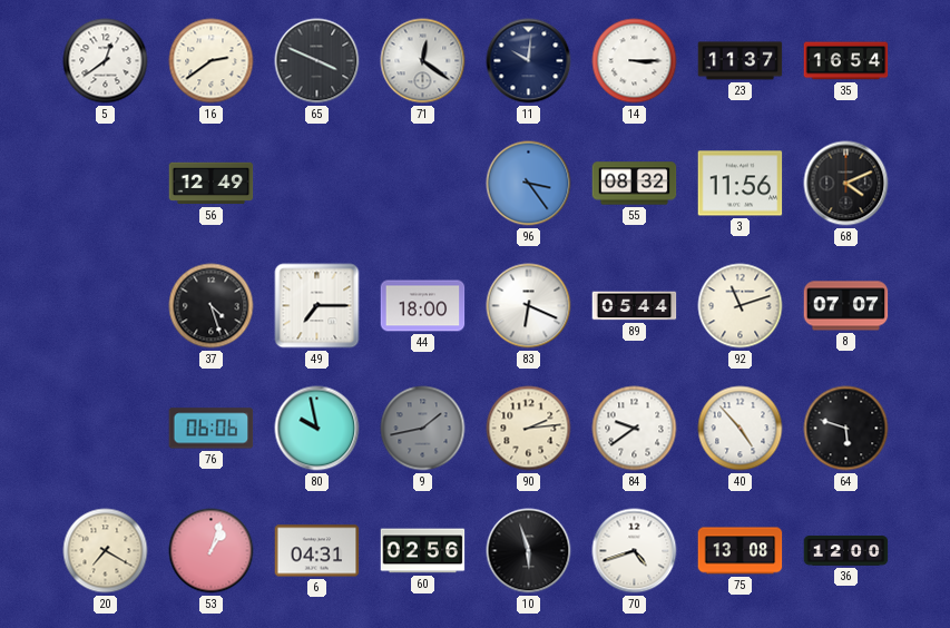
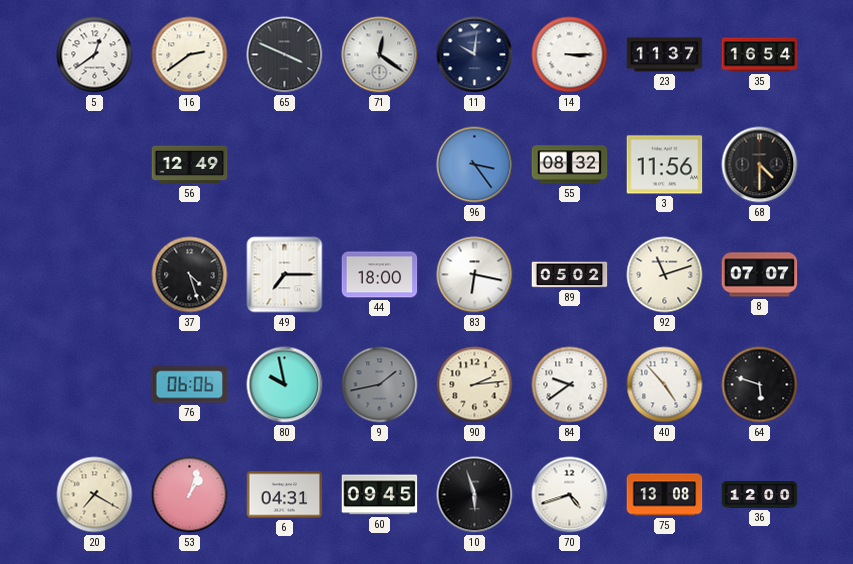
68: 4:11 -> 4:30 (760, 165)
83: 6:19 -> 6:17 (475, 275)
89: 05:44 -> 05:02 (570, 275)
60: 02:56 -> 09:45 (380, 495)
